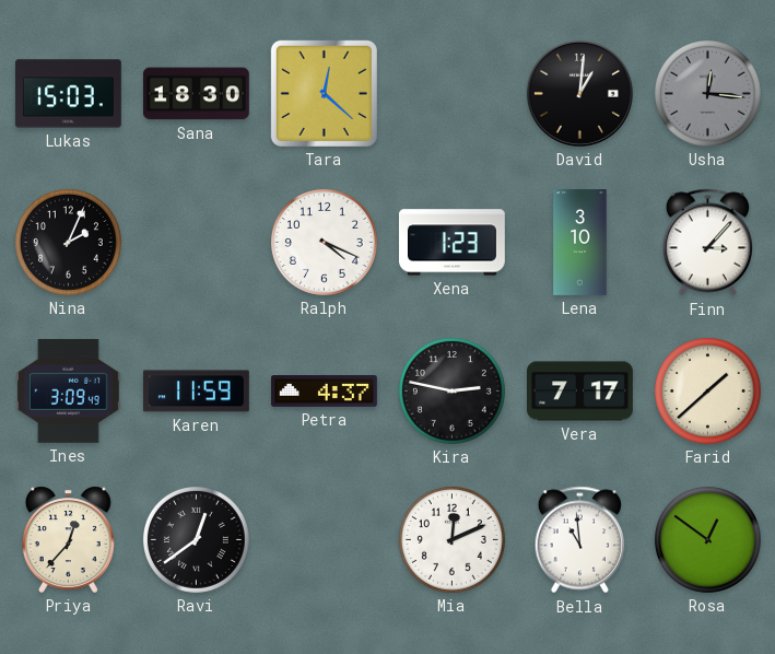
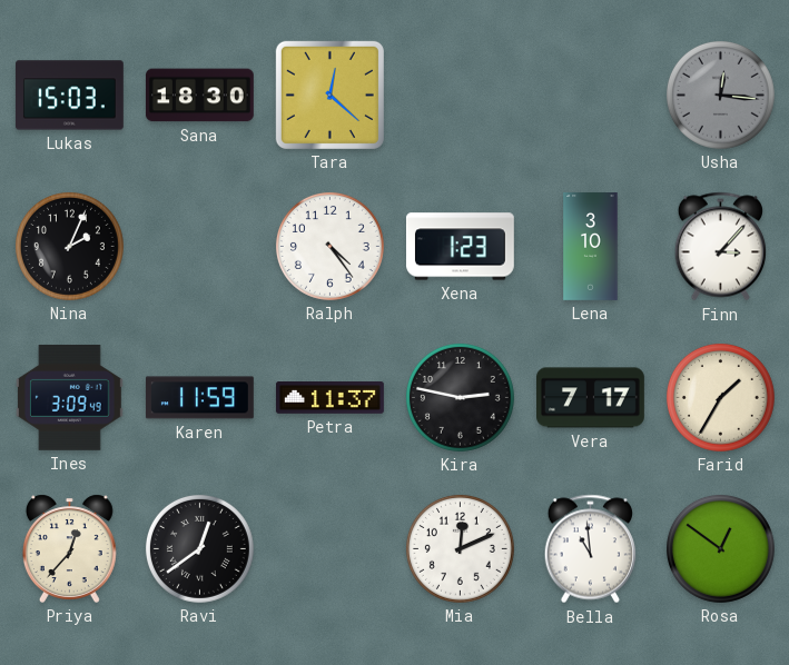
David: 1:01 -> none (579, 93)
Ralph: 4:19 -> 4:24 (329, 246)
Petra: 4:37 -> 11:37 (329, 398)
Farid: 1:38 -> 1:35 (720, 397)
